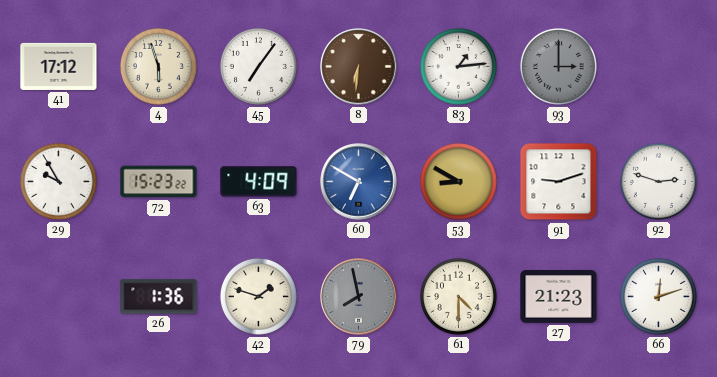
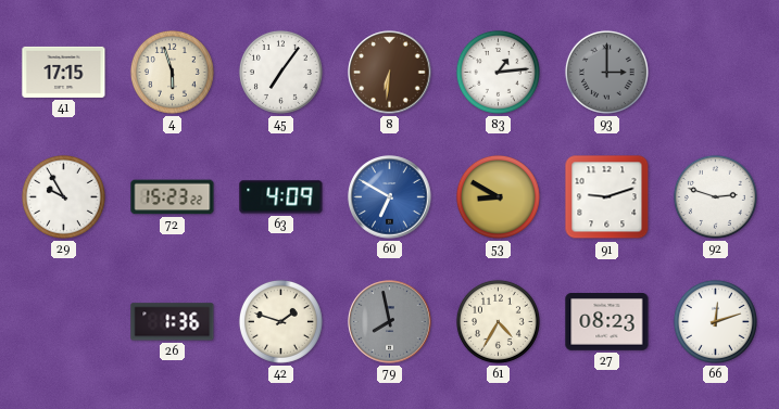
41: 17:12 -> 17:15 (64, 72)
61: 4:30 -> 4:35 (498, 321)
27: 21:23 -> 08:23 (607, 322)
